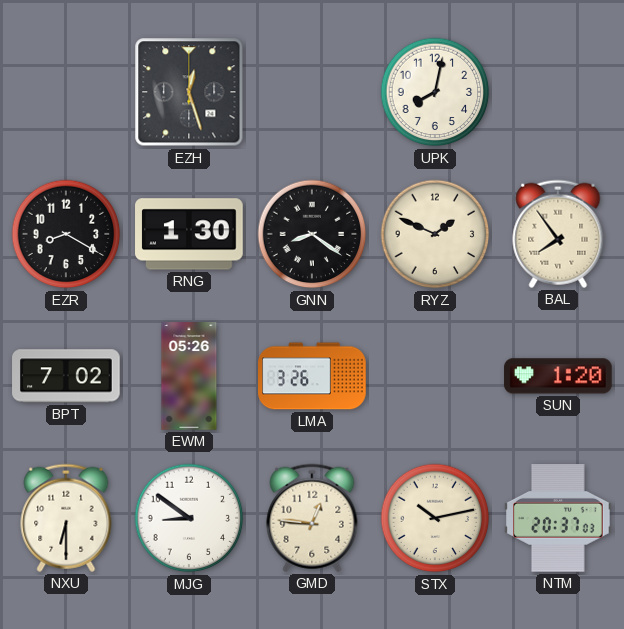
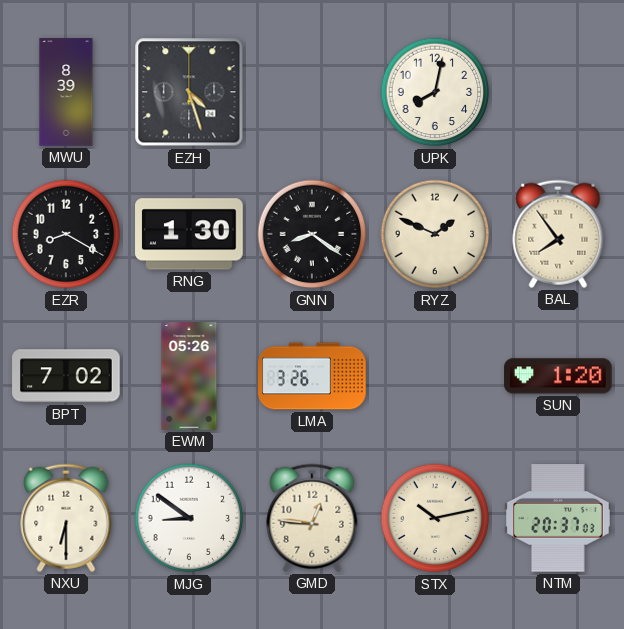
MWU: none -> 8:39 (66, 92)
EZH: 12:27 -> 4:27 (189, 92)
